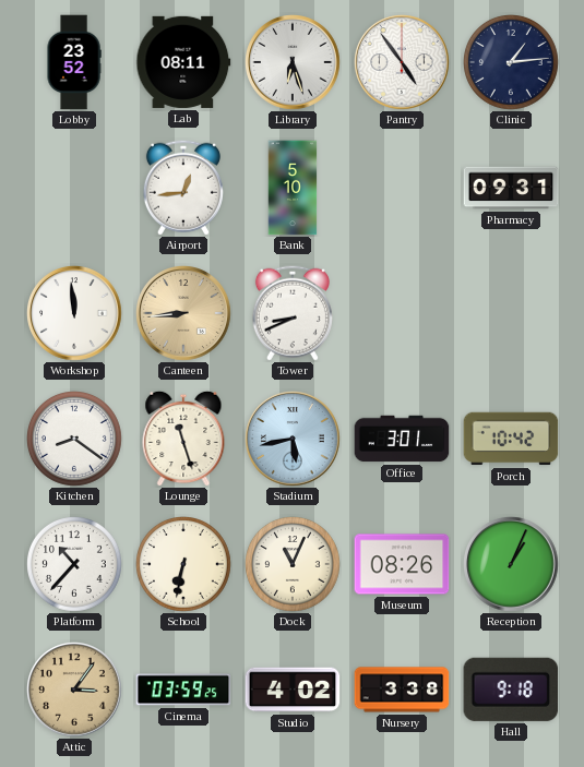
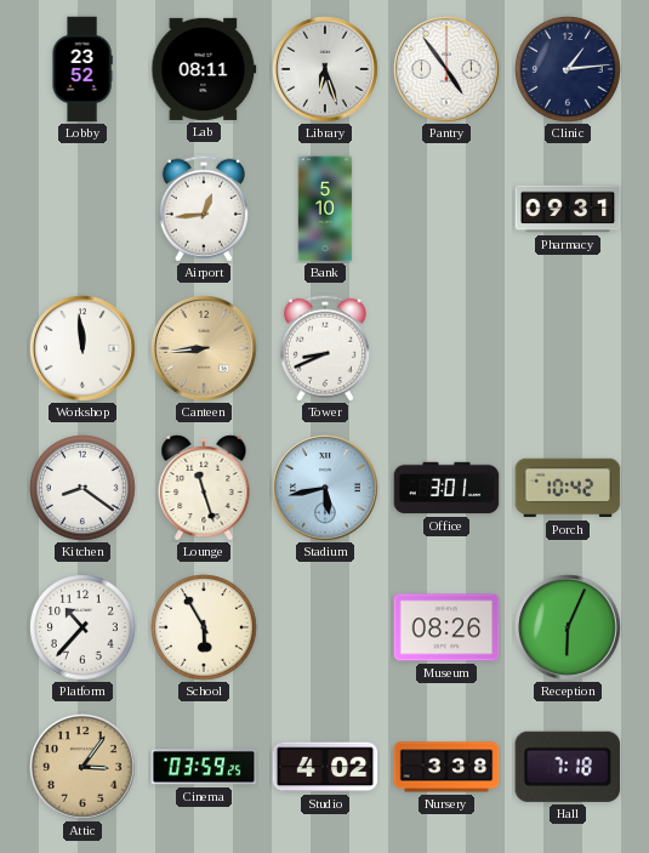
School: 6:32 -> 5:55 (205, 629)
Dock: 11:04 -> none (294, 565)
Reception: 1:04 -> 6:04 (569, 629)
Hall: 9:18 -> 7:18 (568, 767)
